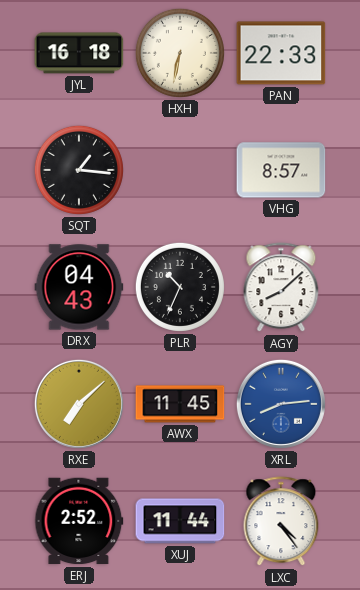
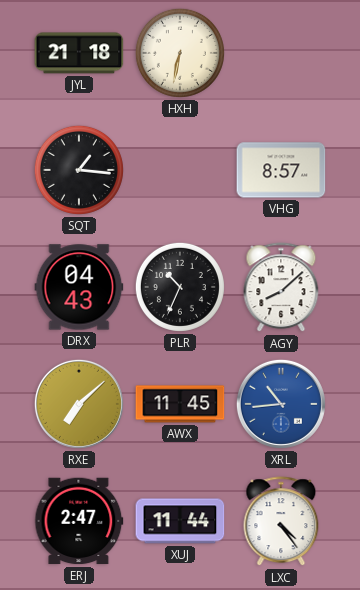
JYL: 16:18 -> 21:18 (79, 53)
PAN: 22:33 -> none (281, 53)
XRL: 8:14 -> 10:44 (281, 404)
ERJ: 2:52 -> 2:47 (79, 521)
